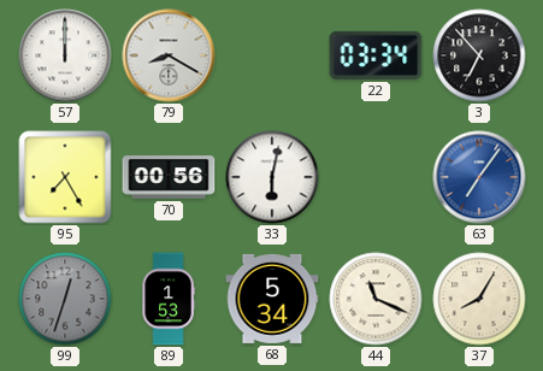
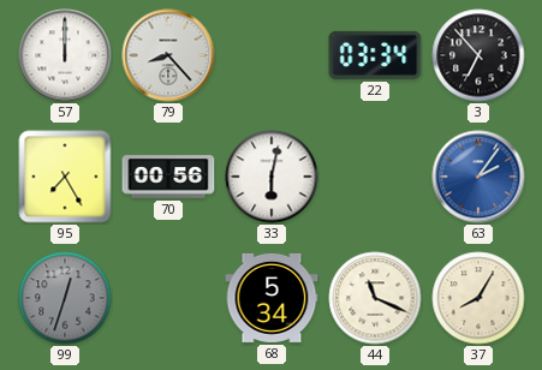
79: 8:20 -> 8:23 (168, 55)
63: 7:06 -> 2:06 (478, 177)
89: 1:53 -> none (169, 299)
